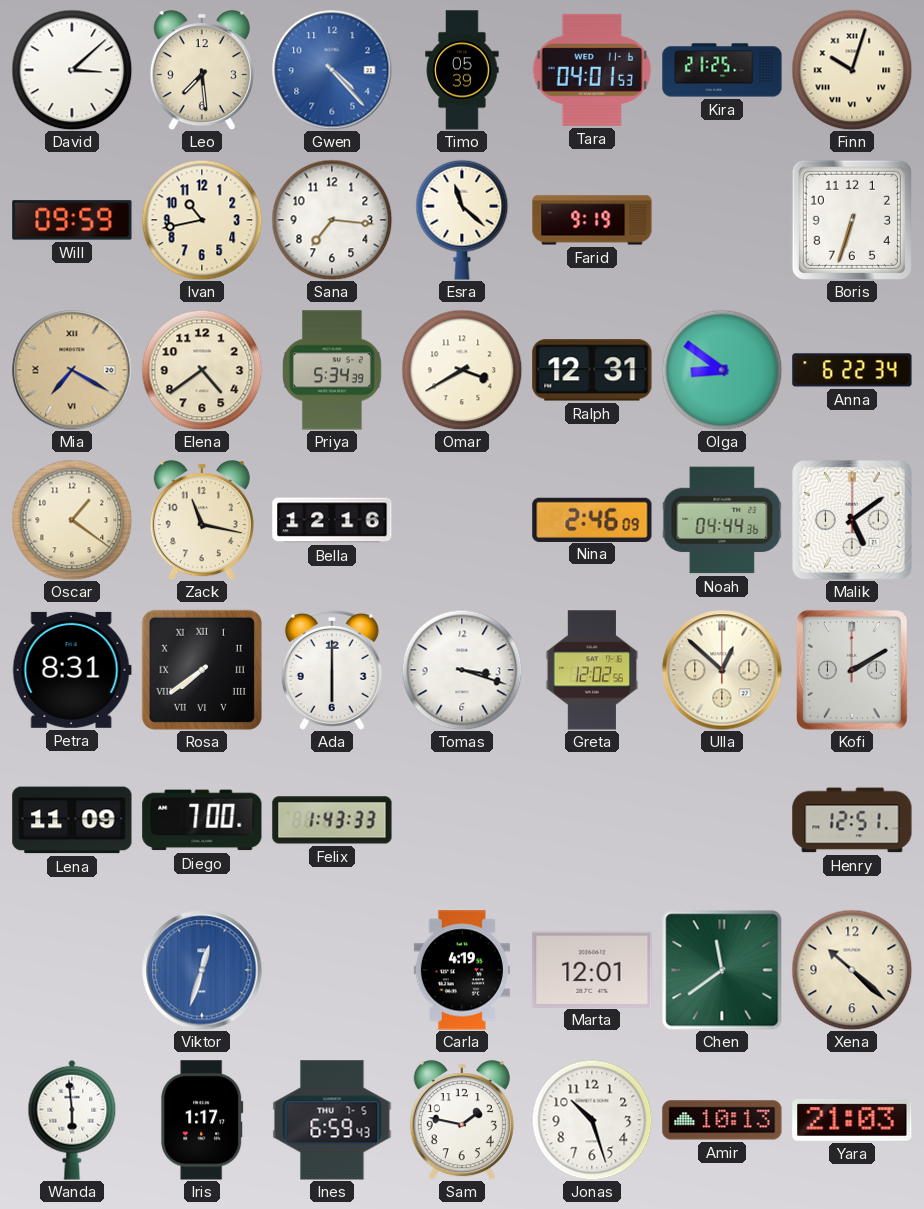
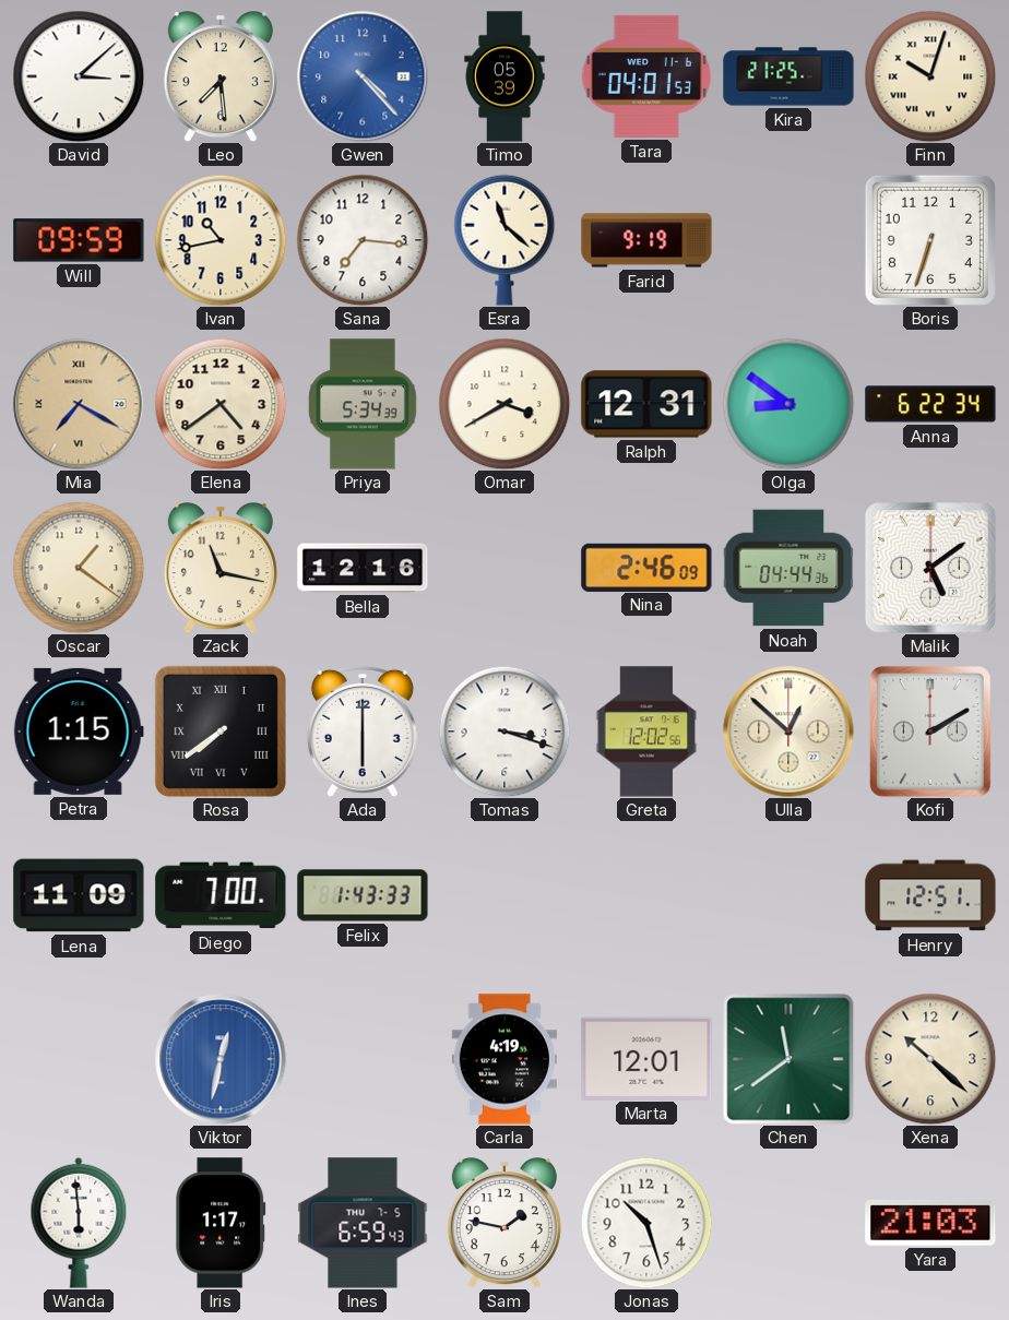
Petra: 8:31 -> 1:15 (79, 732)
Viktor: 12:33 -> 12:32 (221, 1059)
Amir: 10:13 -> none (722, 1120)
